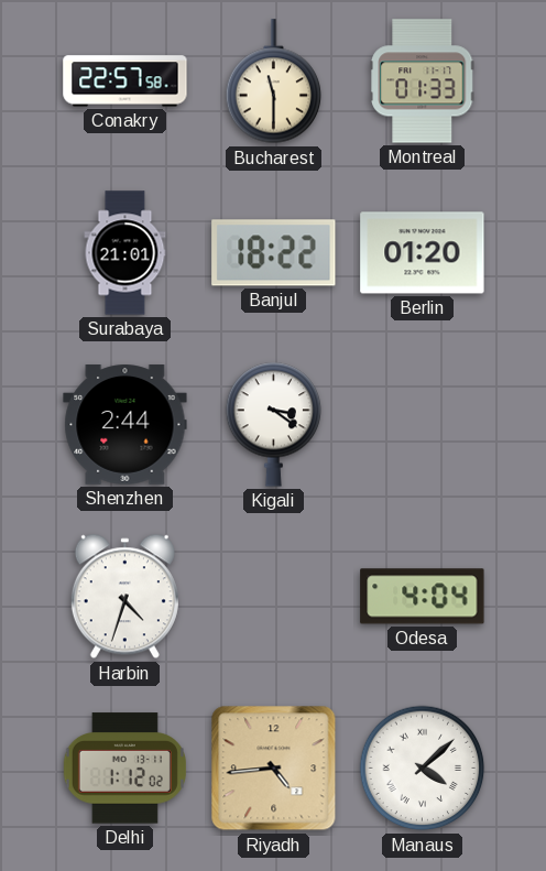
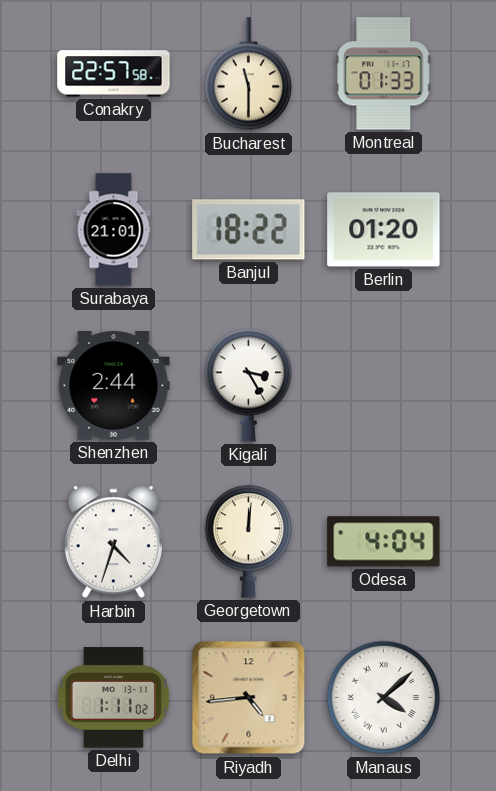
Kigali: 3:21 -> 3:25 (249, 385)
Georgetown: none -> 12:01 (249, 541)
Delhi: 1:12 -> 1:11 (113, 698)
